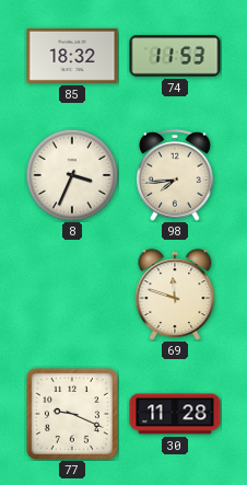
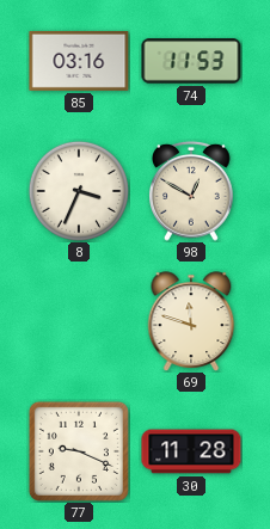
85: 18:32 -> 03:16 (79, 61)
98: 7:44 -> 12:50 (192, 191)
